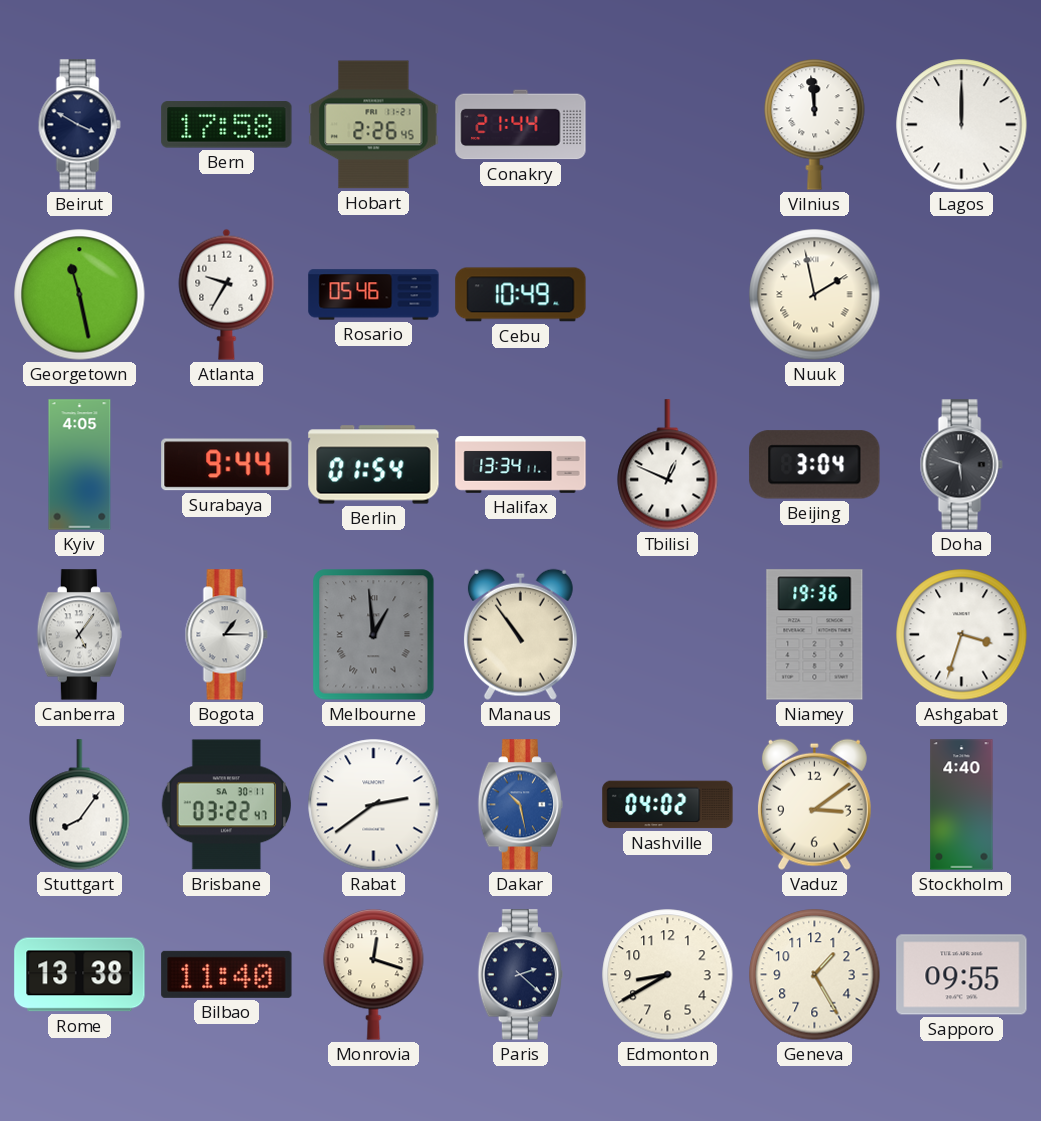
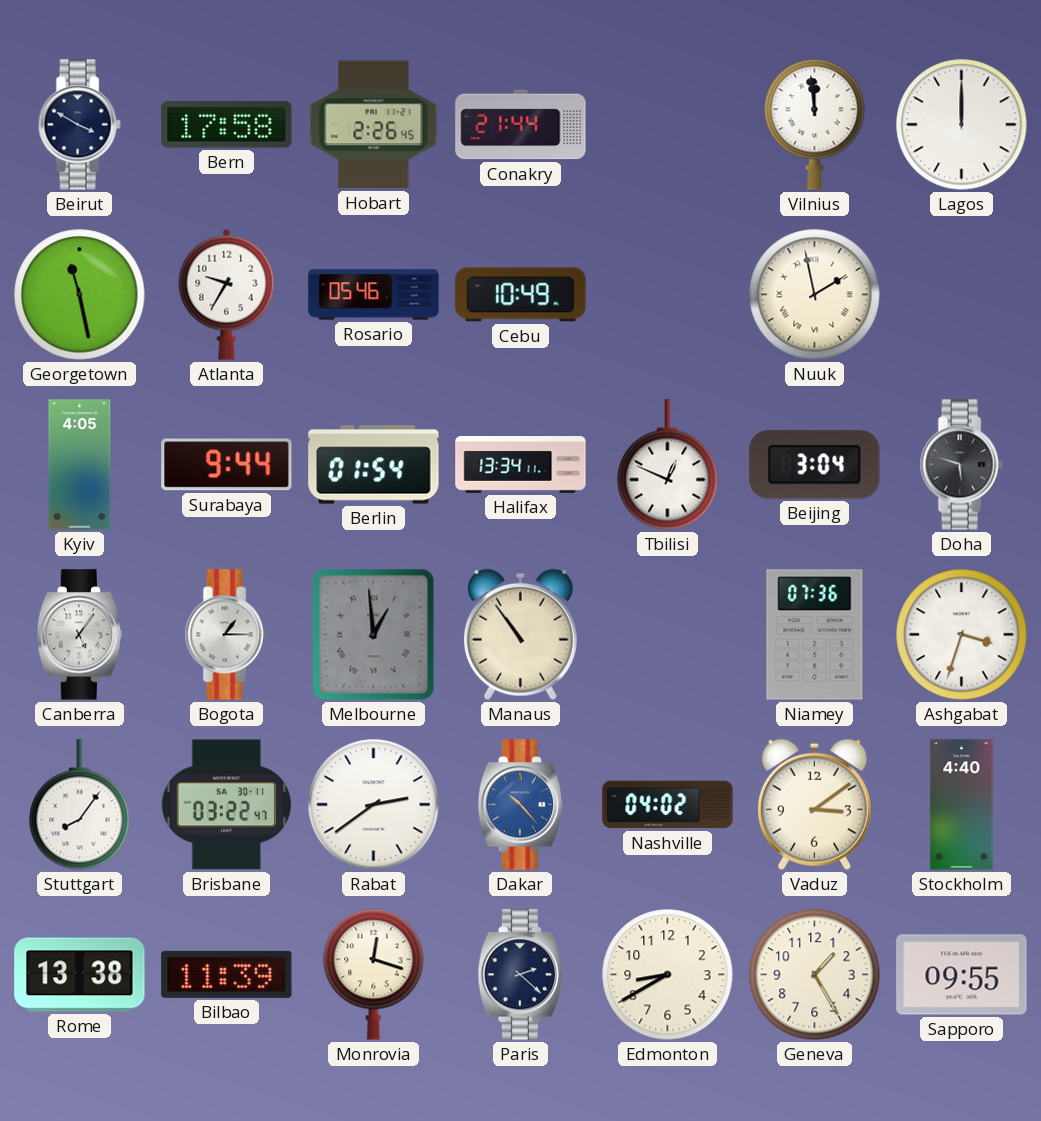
Niamey: 19:36 -> 07:36 (815, 635)
Dakar: 10:28 -> 10:23 (520, 805)
Bilbao: 11:40 -> 11:39 (227, 974)
